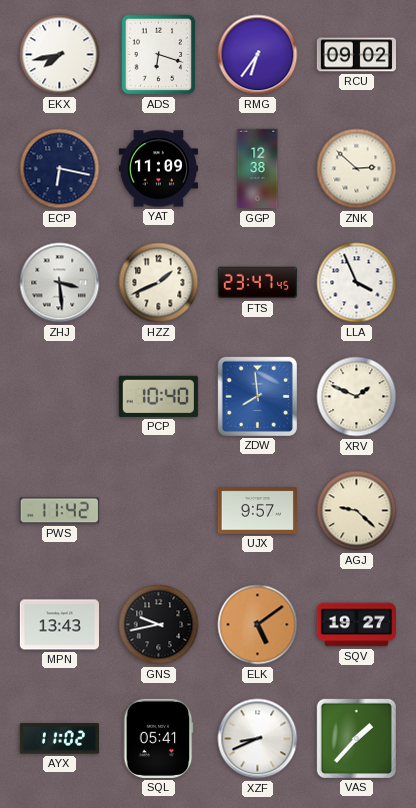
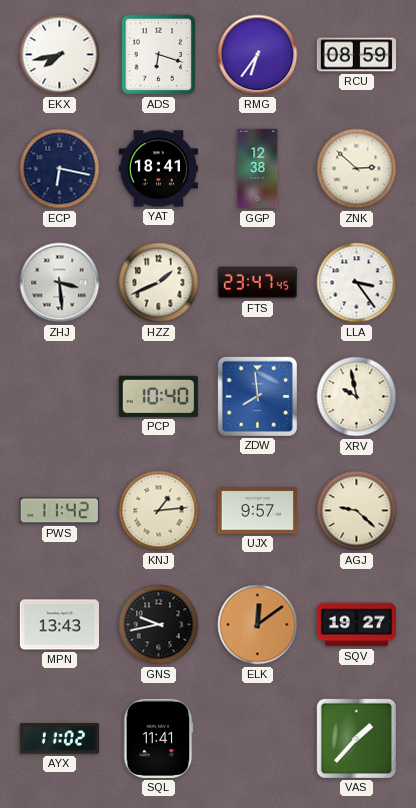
RCU: 09:02 -> 08:59 (356, 55)
YAT: 11:09 -> 18:41 (158, 169)
LLA: 3:56 -> 3:24 (357, 283)
XRV: 1:49 -> 9:58 (357, 397)
KNJ: none -> 1:14 (159, 511)
ELK: 5:09 -> 12:09 (258, 625)
SQL: 05:41 -> 11:41 (158, 738)
XZF: 8:41 -> none (258, 739)
